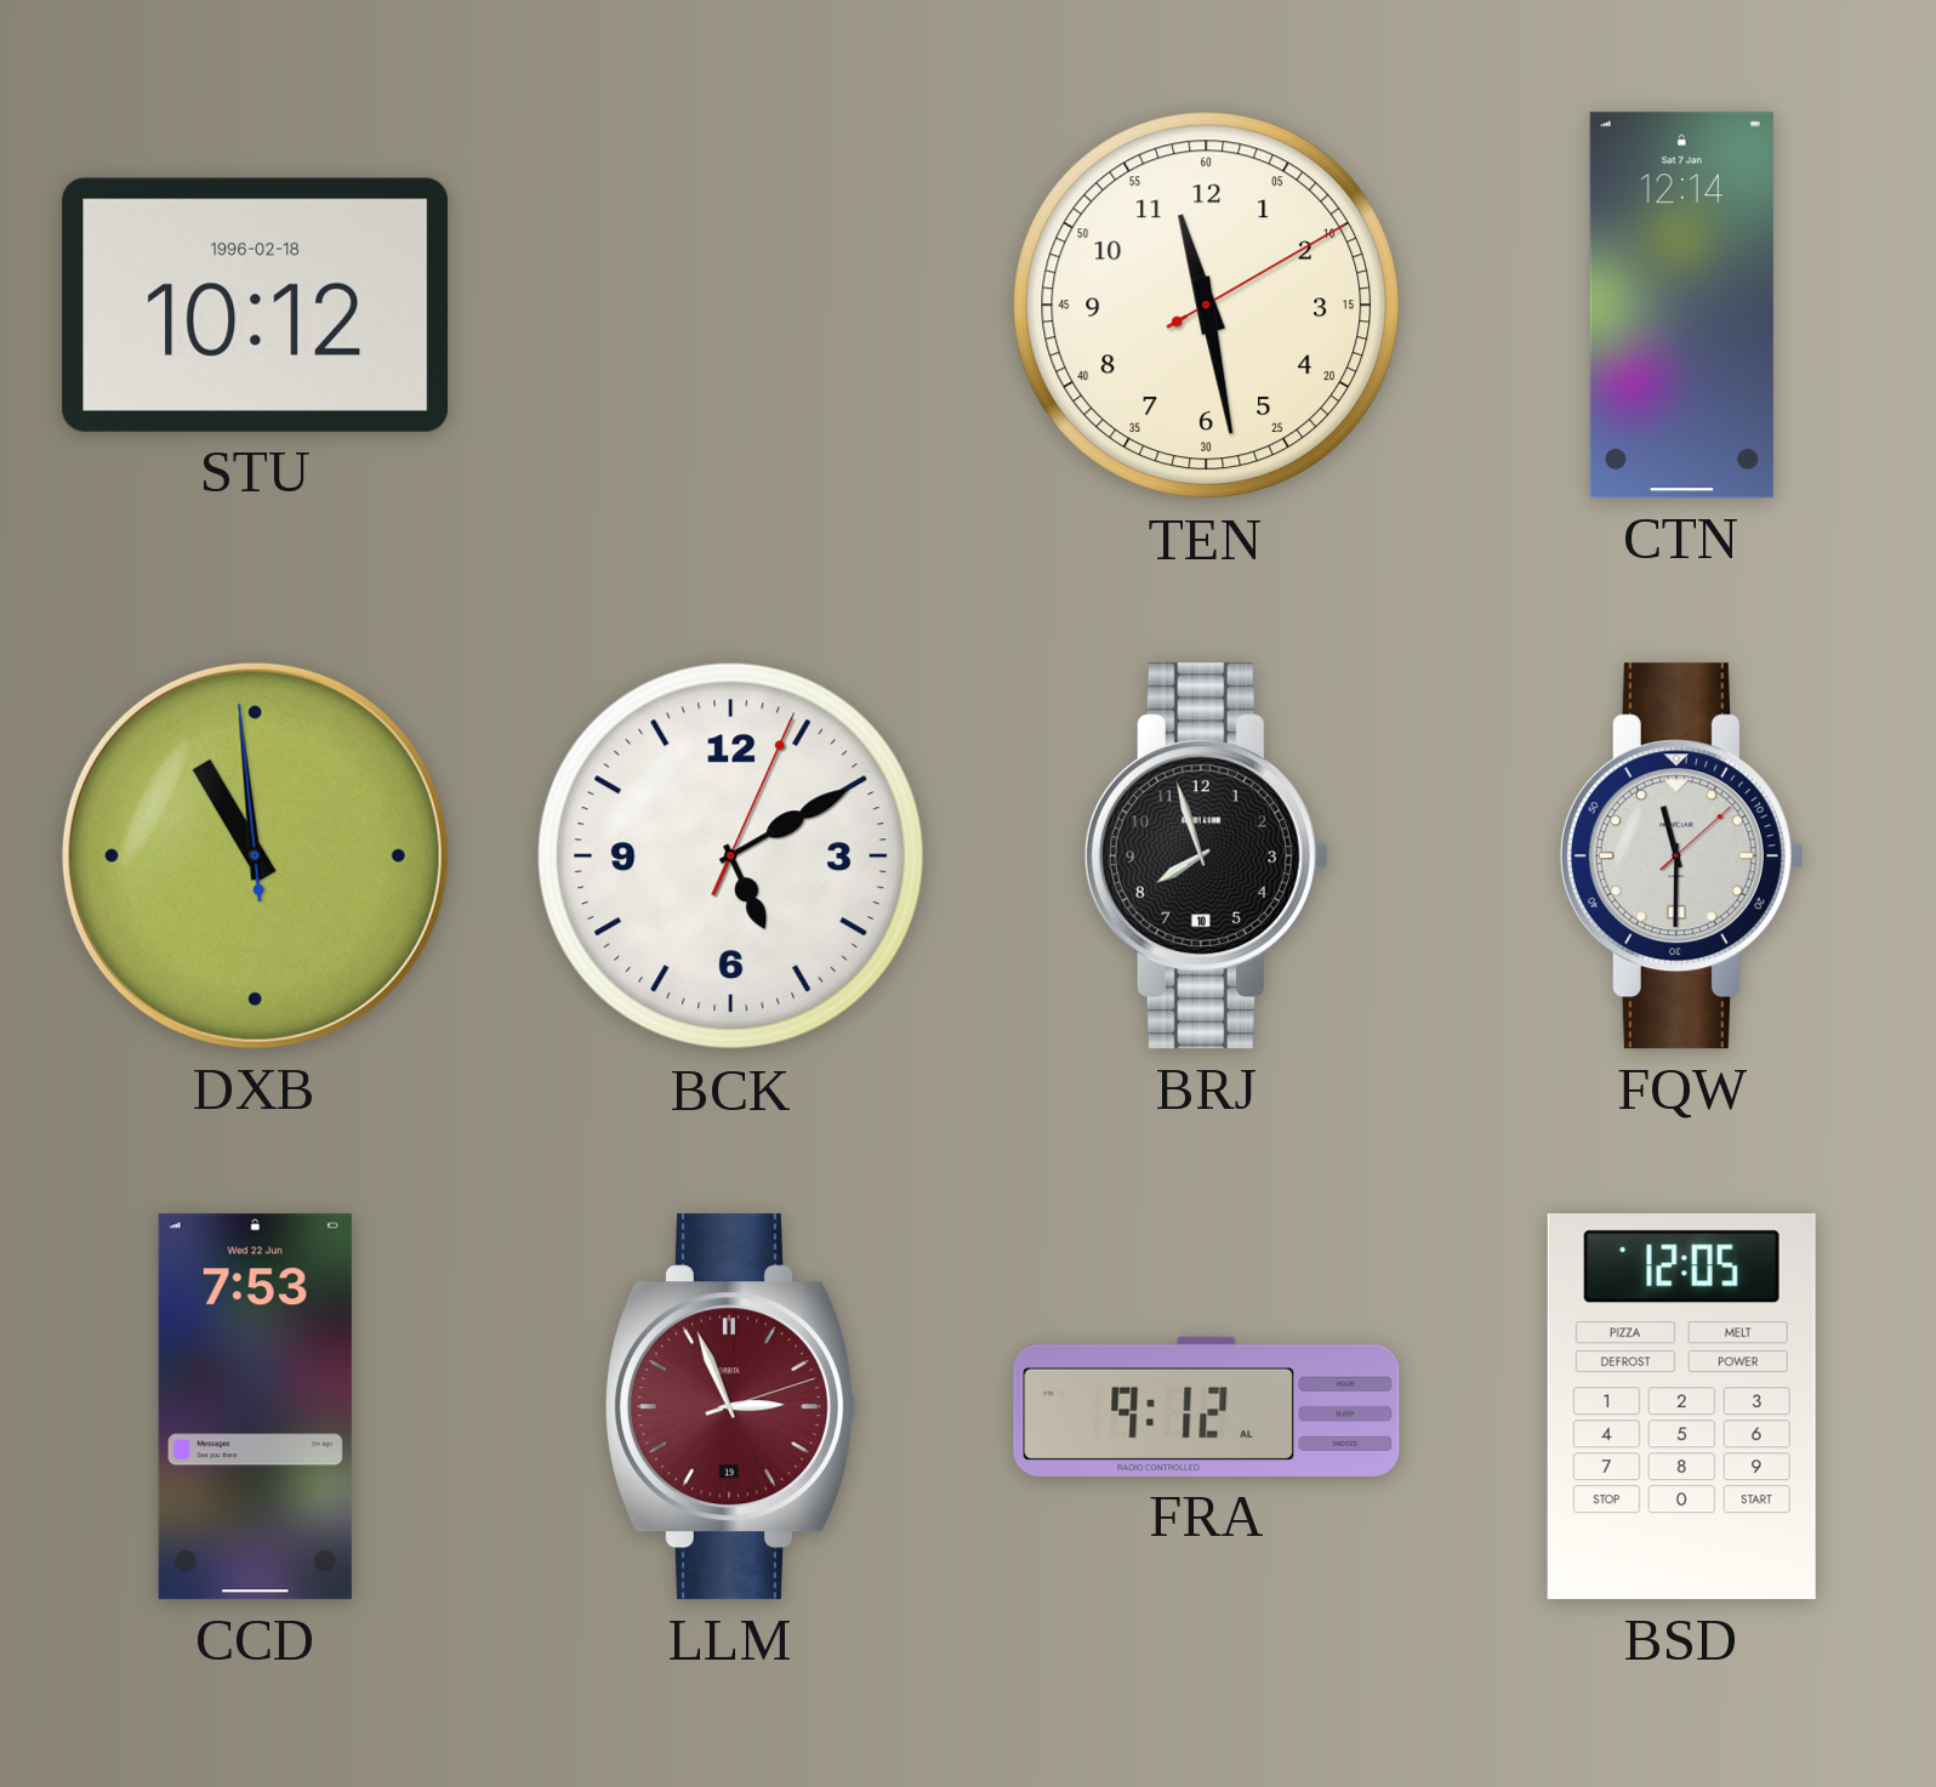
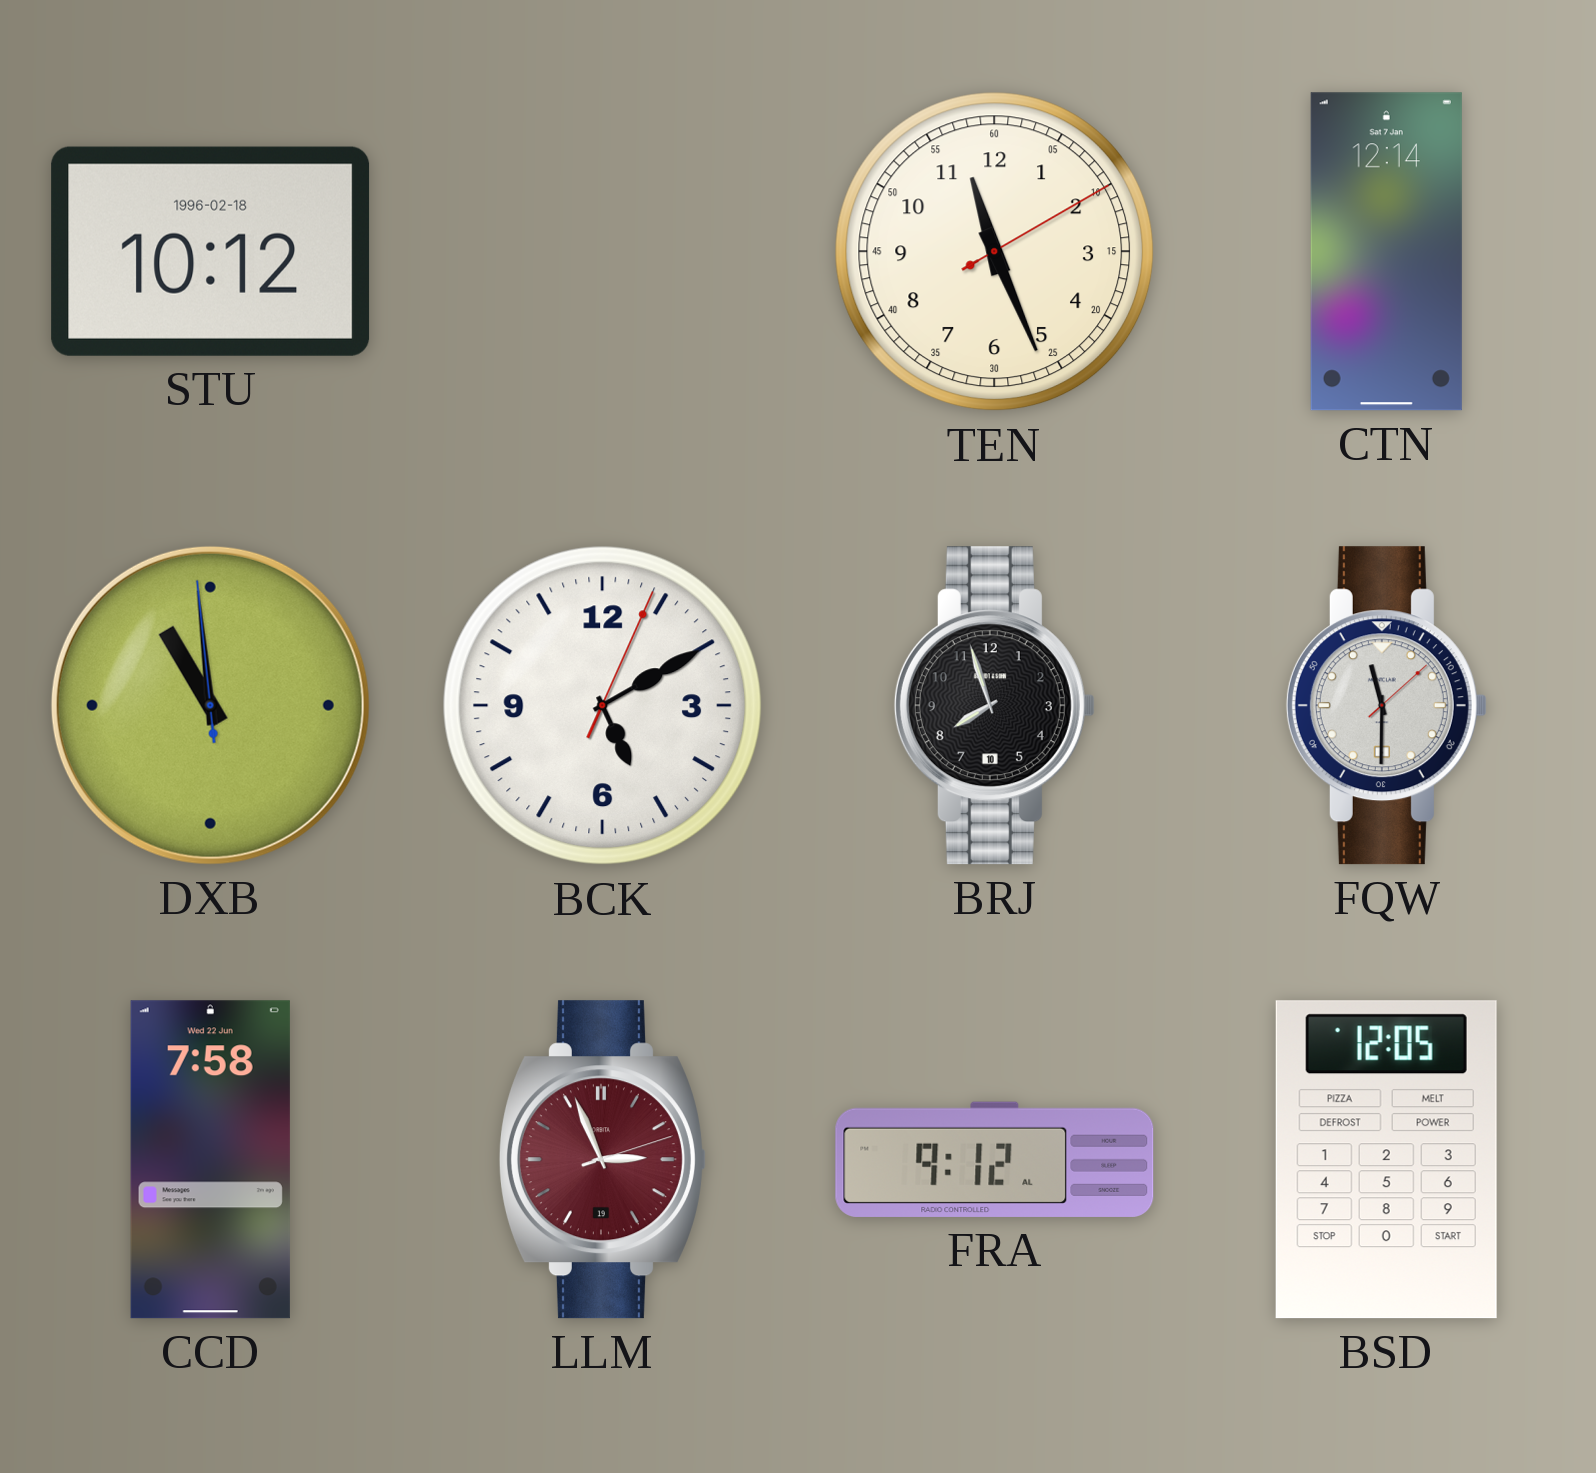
TEN: 11:28 -> 11:26 (995, 252)
CCD: 7:53 -> 7:58 (210, 1160)
